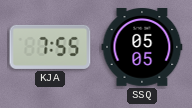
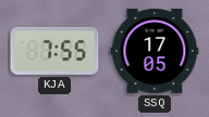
SSQ: 05:05 -> 17:05 (155, 51)
